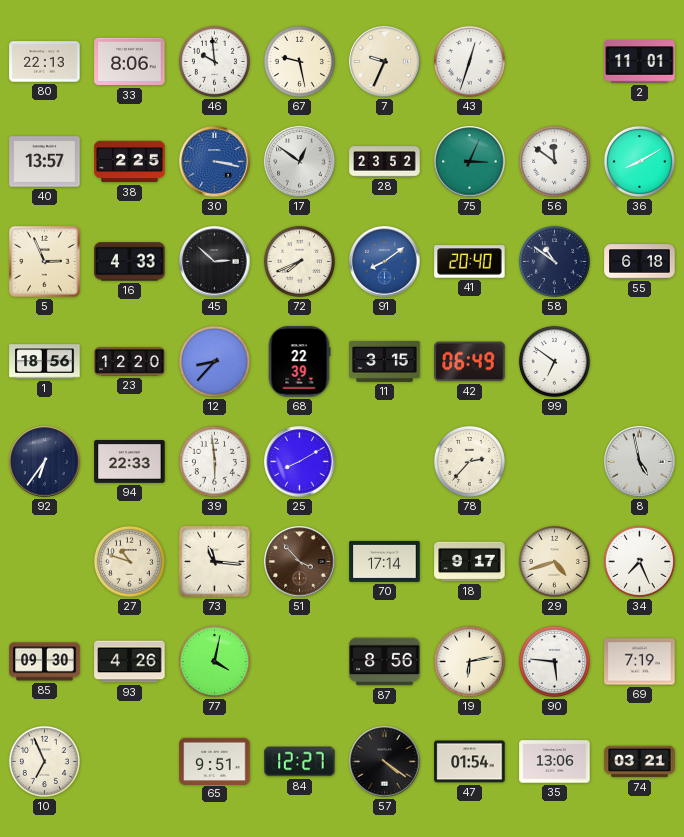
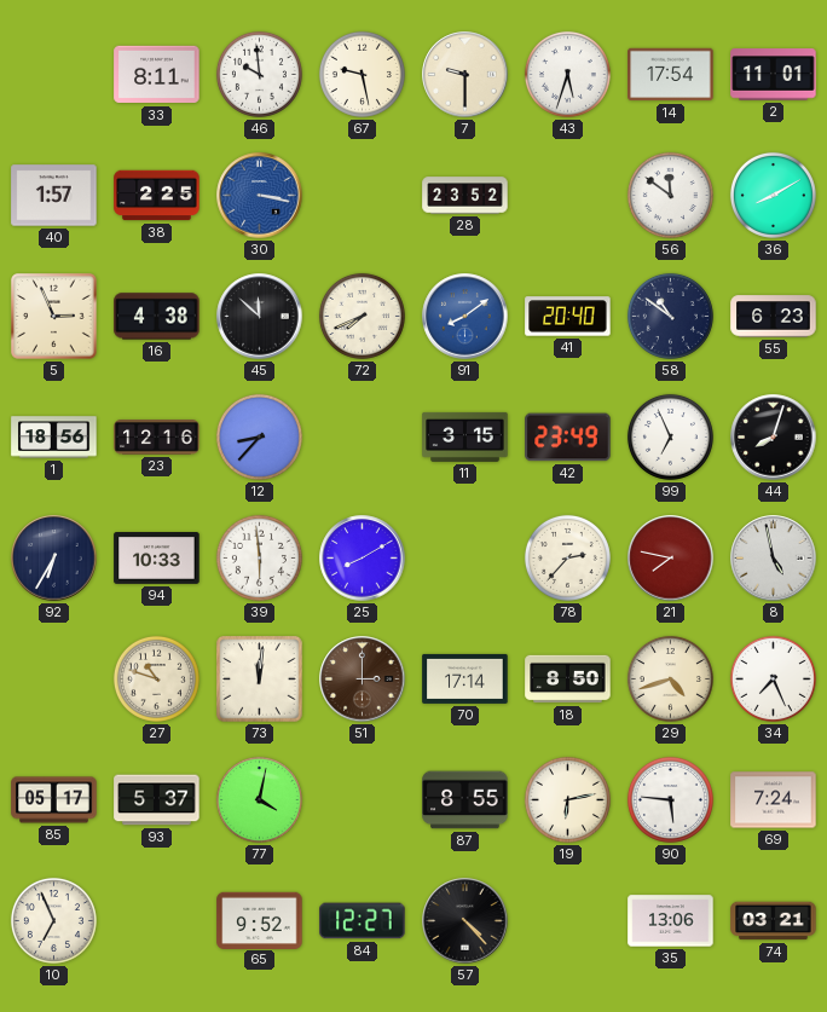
80: 22:13 -> none (45, 62)
33: 8:06 -> 8:11 (157, 75)
7: 9:34 -> 9:30 (465, 75)
43: 12:33 -> 5:33 (567, 74)
14: none -> 17:54 (671, 75)
40: 13:57 -> 1:57 (54, 196)
17: 12:51 -> none (300, 162)
75: 3:04 -> none (470, 162)
16: 4:33 -> 4:38 (157, 317)
45: 2:52 -> 11:52 (260, 317)
55: 6:18 -> 6:23 (774, 317)
23: 12:20 -> 12:16 (157, 438)
68: 22:39 -> none (299, 362)
42: 06:49 -> 23:49 (568, 438)
99: 6:51 -> 6:56 (670, 436)
44: none -> 8:03 (774, 438)
92: 6:36 -> 6:35 (54, 559)
94: 22:33 -> 10:33 (157, 559)
21: none -> 7:47 (671, 559)
73: 11:16 -> 12:01 (260, 680)
51: 3:53 -> 3:00 (363, 680)
18: 9:17 -> 8:50 (568, 680)
85: 09:30 -> 05:17 (54, 800)
93: 4:26 -> 5:37 (157, 800)
87: 8:56 -> 8:55 (465, 800)
69: 7:19 -> 7:24 (774, 800)
65: 9:51 -> 9:52 (260, 920)
57: 4:21 -> 4:23 (465, 921)
47: 01:54 -> none (470, 762)
